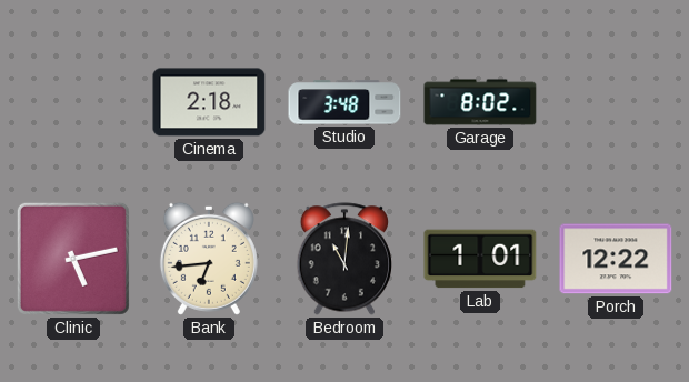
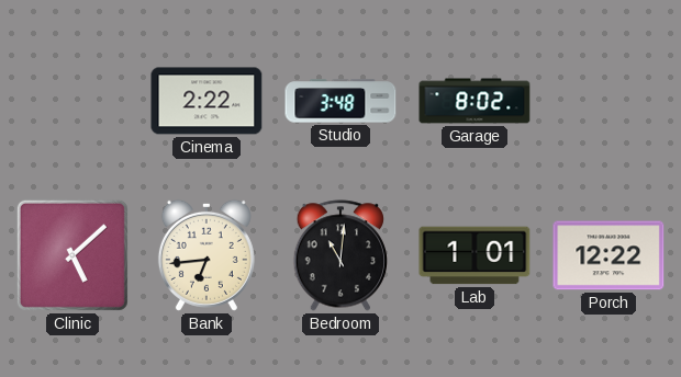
Cinema: 2:18 -> 2:22 (206, 101)
Clinic: 5:13 -> 5:08 (72, 255)
